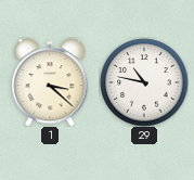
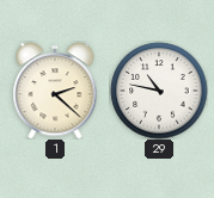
1: 3:22 -> 2:22 (55, 91)
